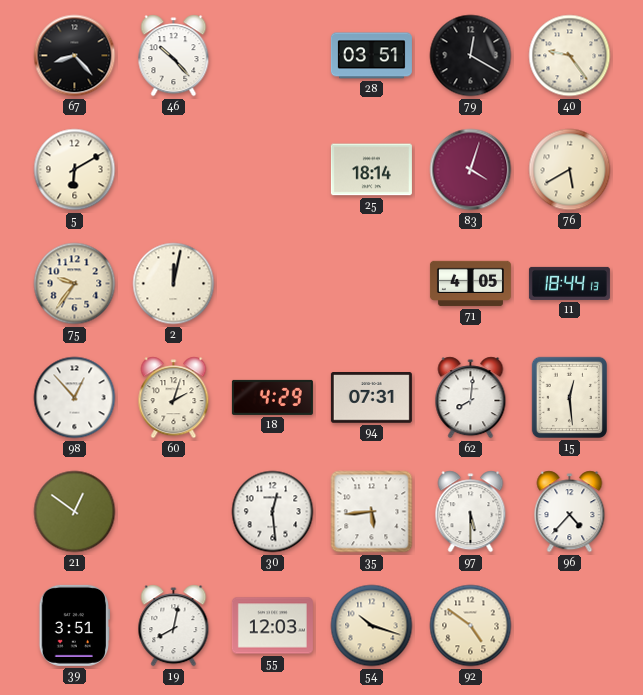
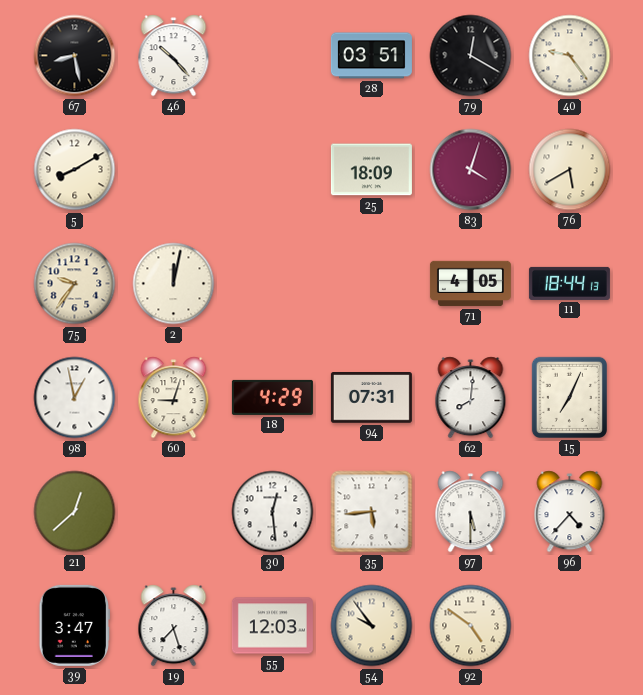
67: 8:23 -> 8:28 (75, 56)
5: 6:10 -> 8:10 (75, 170)
25: 18:14 -> 18:09 (371, 170)
98: 12:53 -> 12:58 (75, 398)
60: 2:03 -> 9:03 (174, 398)
15: 12:29 -> 7:04 (569, 397)
21: 12:51 -> 12:38 (75, 512)
39: 3:51 -> 3:47 (74, 625)
19: 8:02 -> 7:27 (174, 626)
54: 10:18 -> 9:54 (372, 626)
